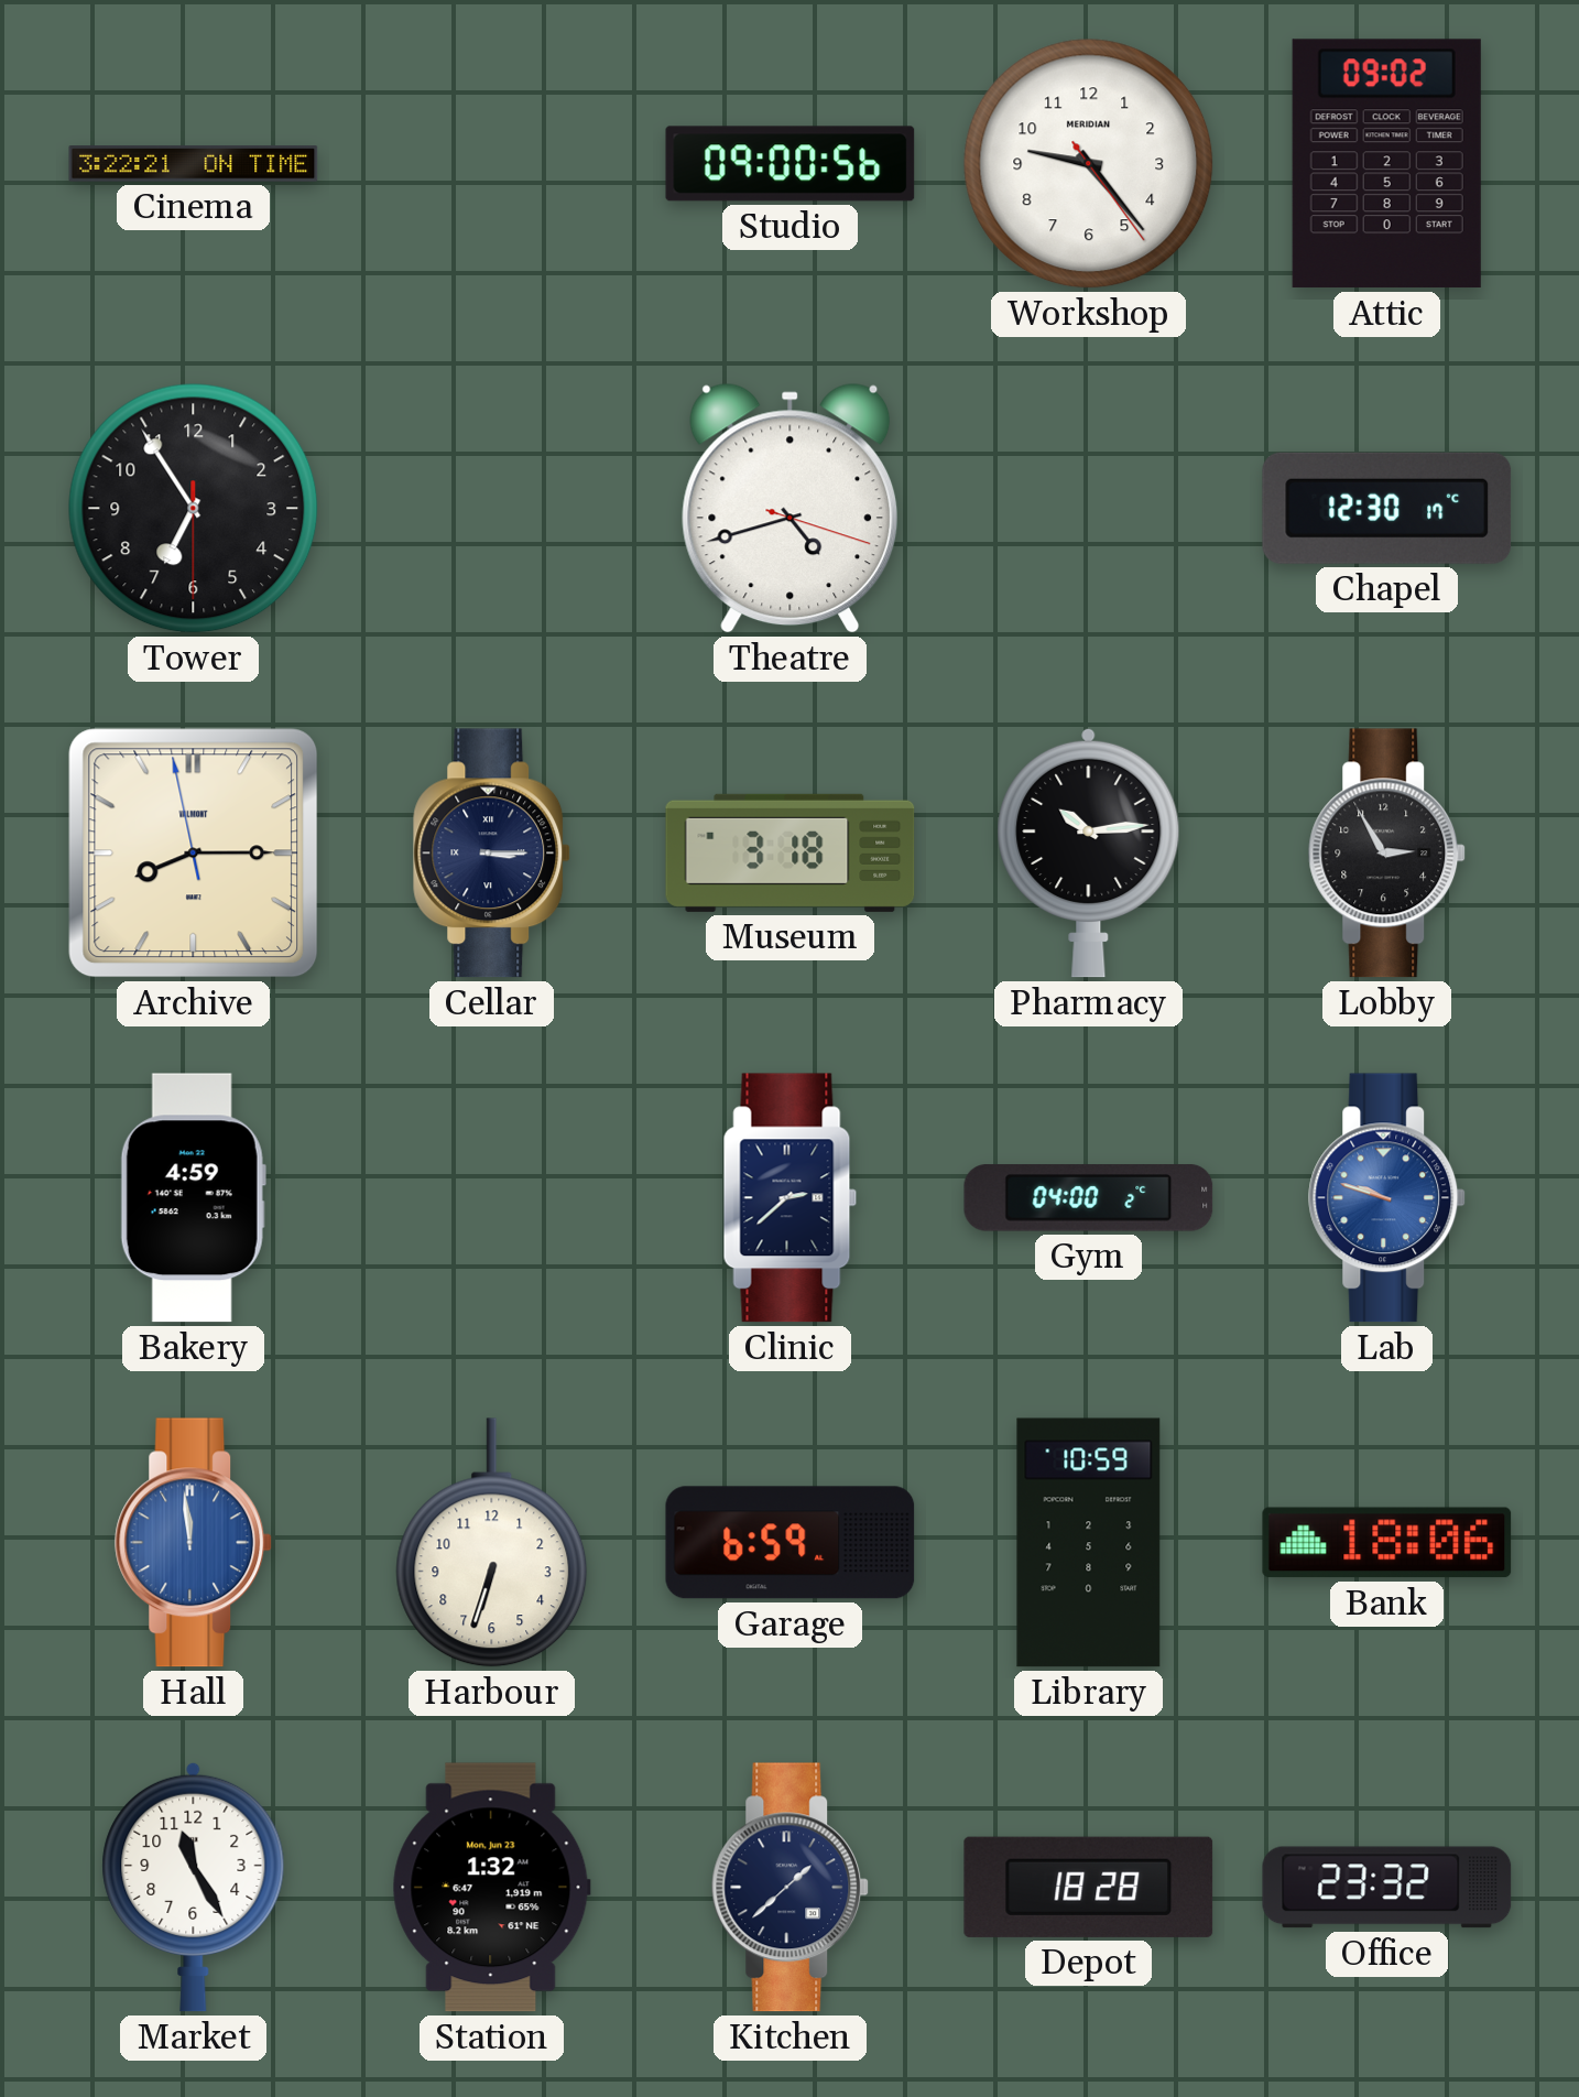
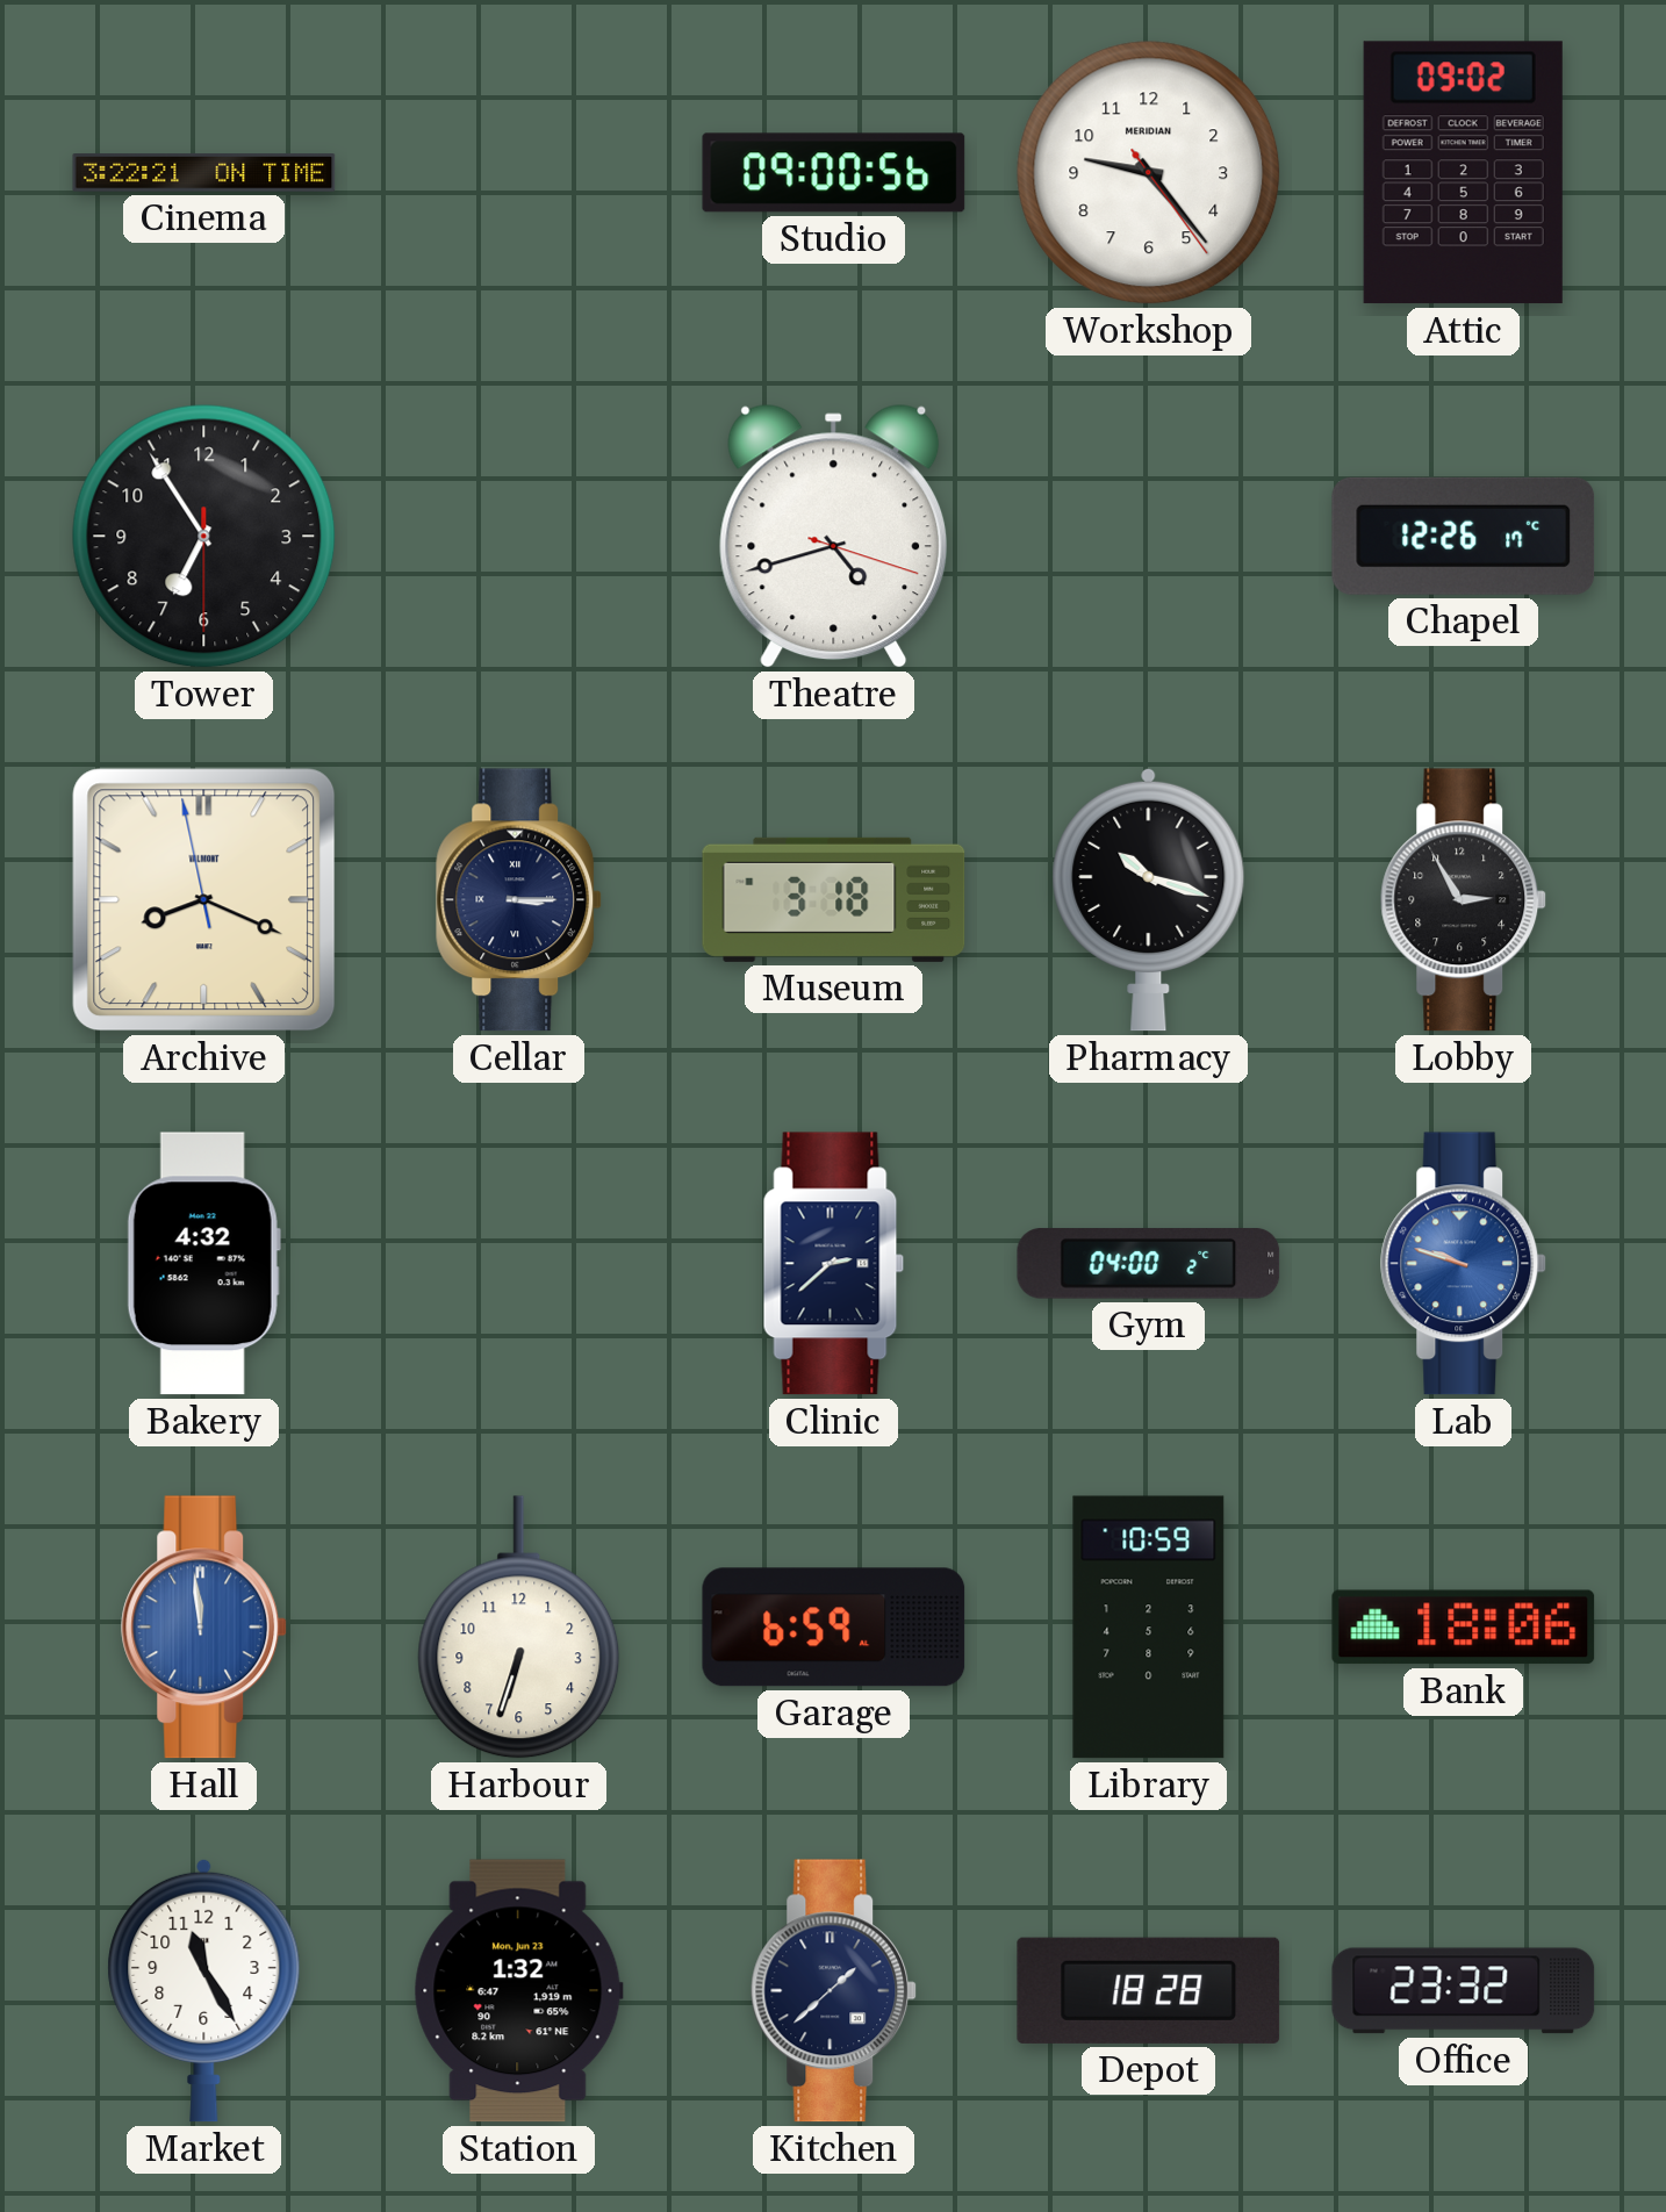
Chapel: 12:30 -> 12:26 (1464, 536)
Archive: 8:14 -> 8:18 (204, 900)
Pharmacy: 10:14 -> 10:18 (1149, 899)
Bakery: 4:59 -> 4:32 (203, 1264)
